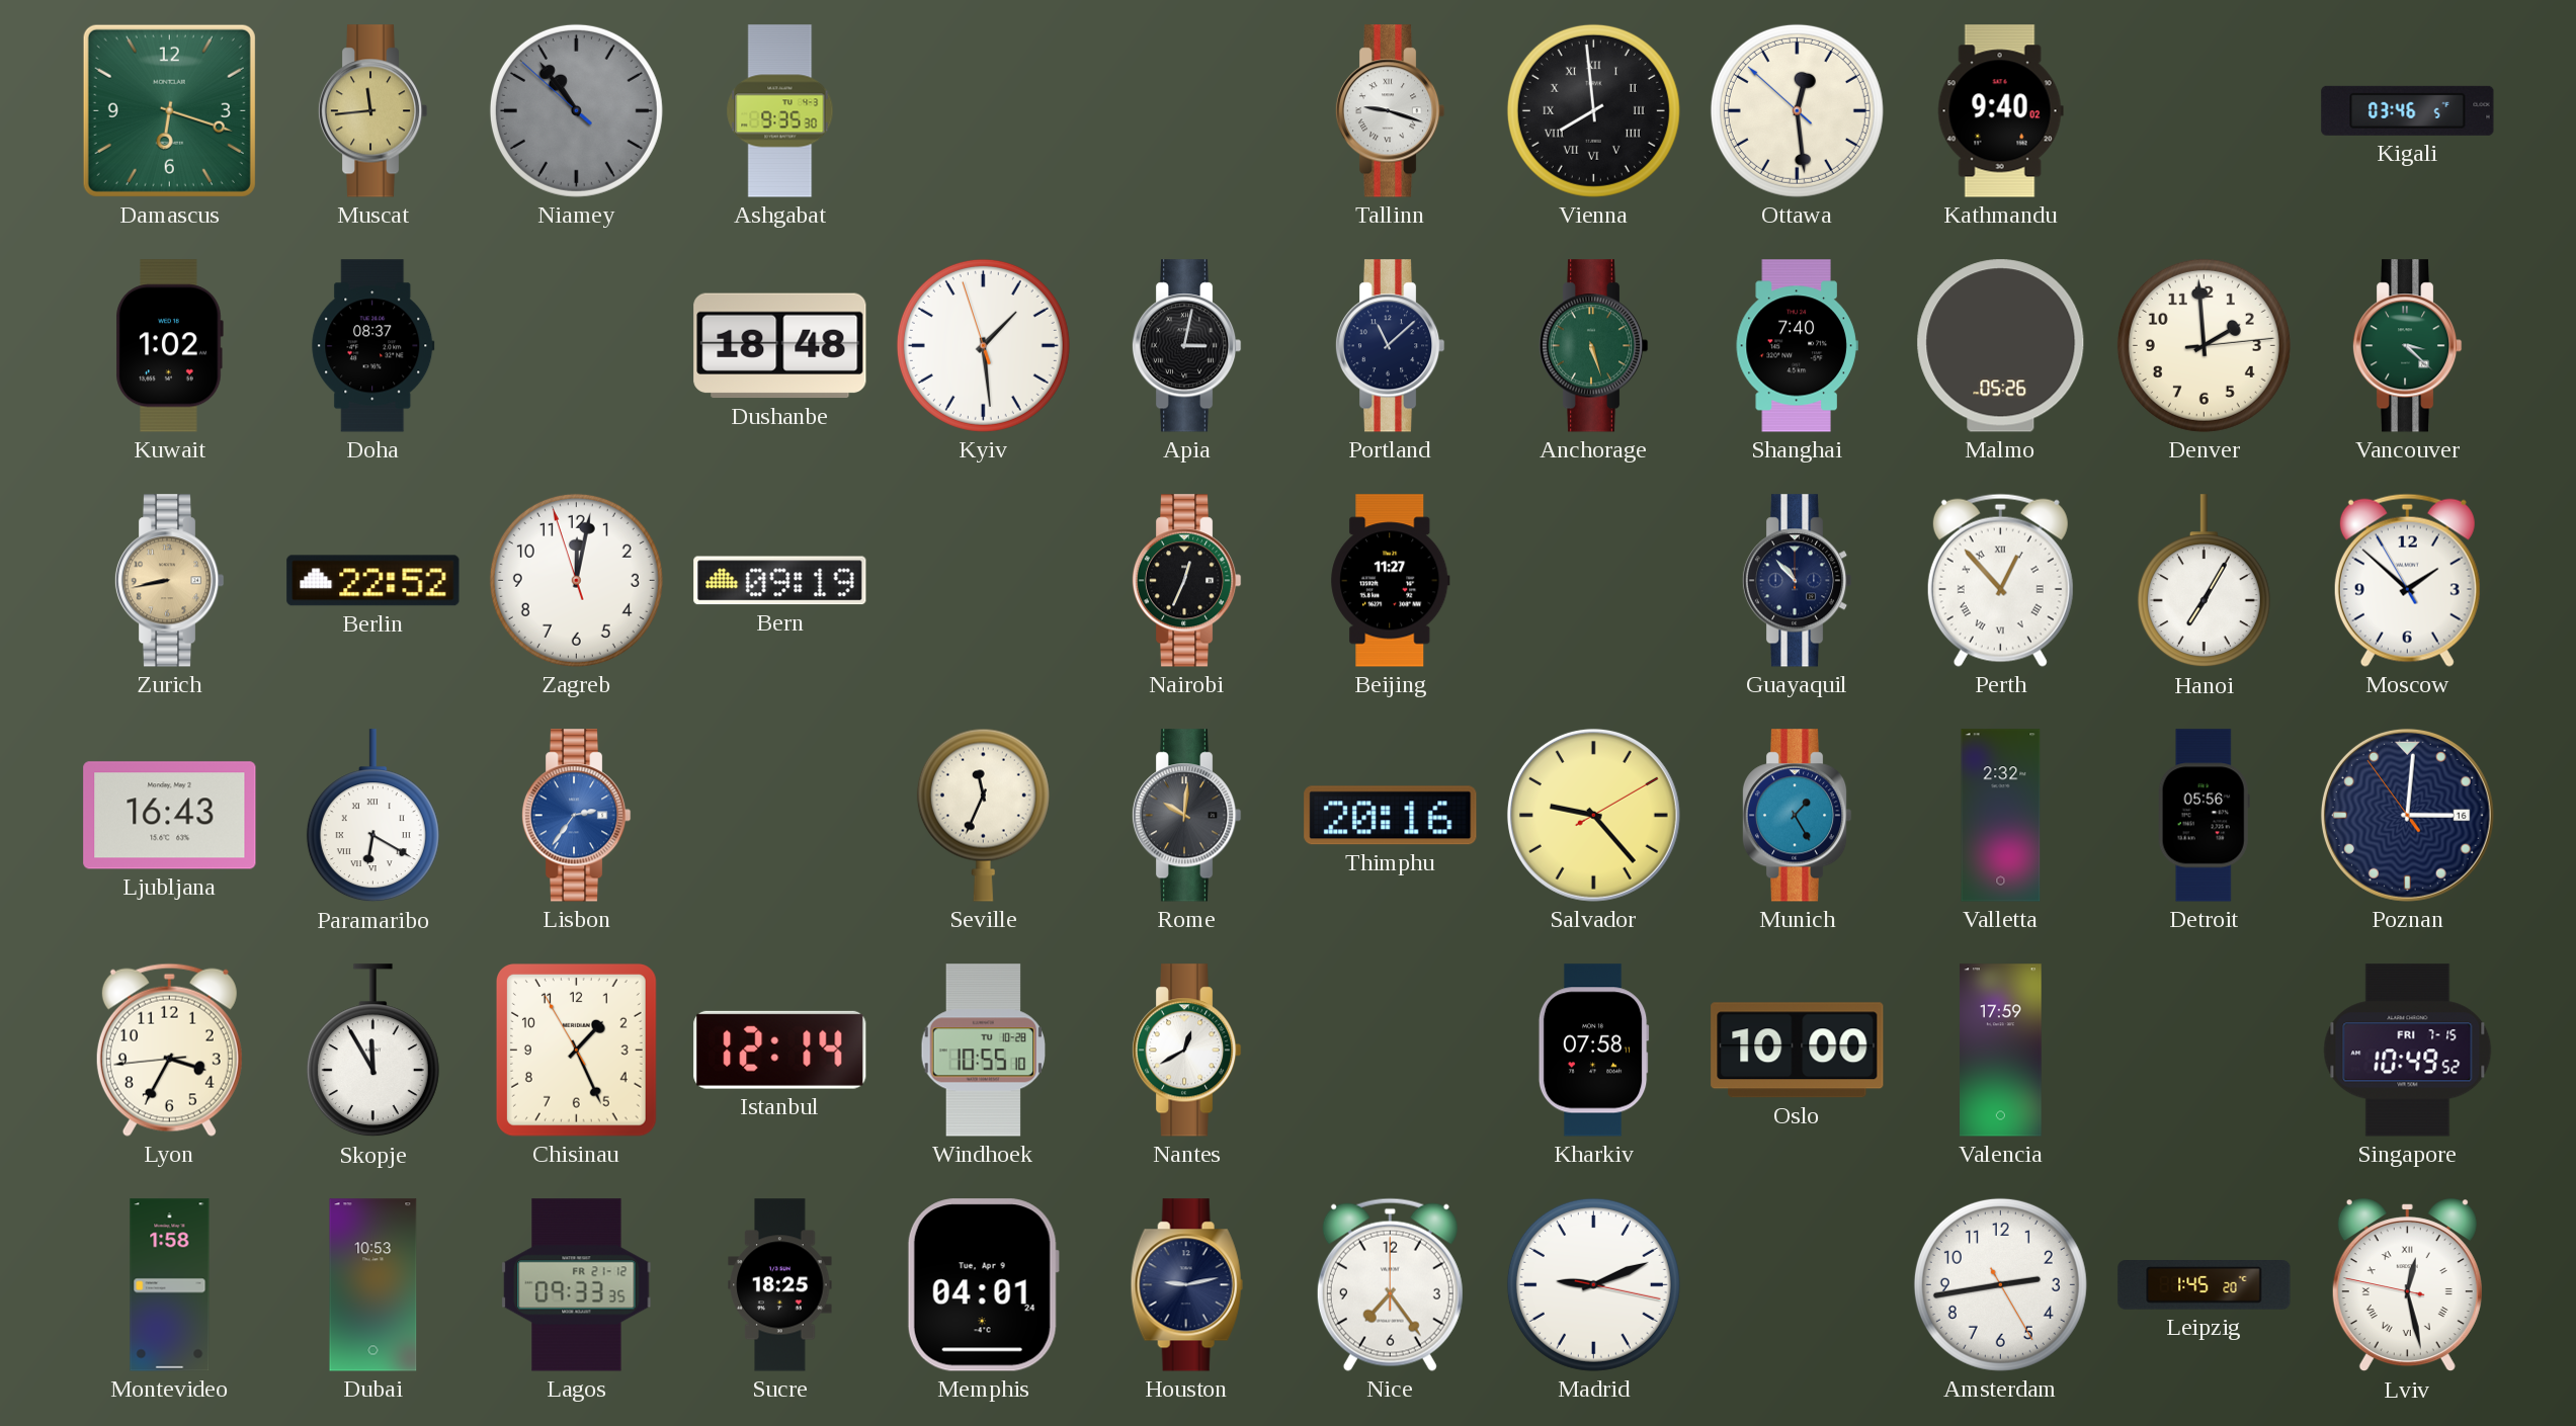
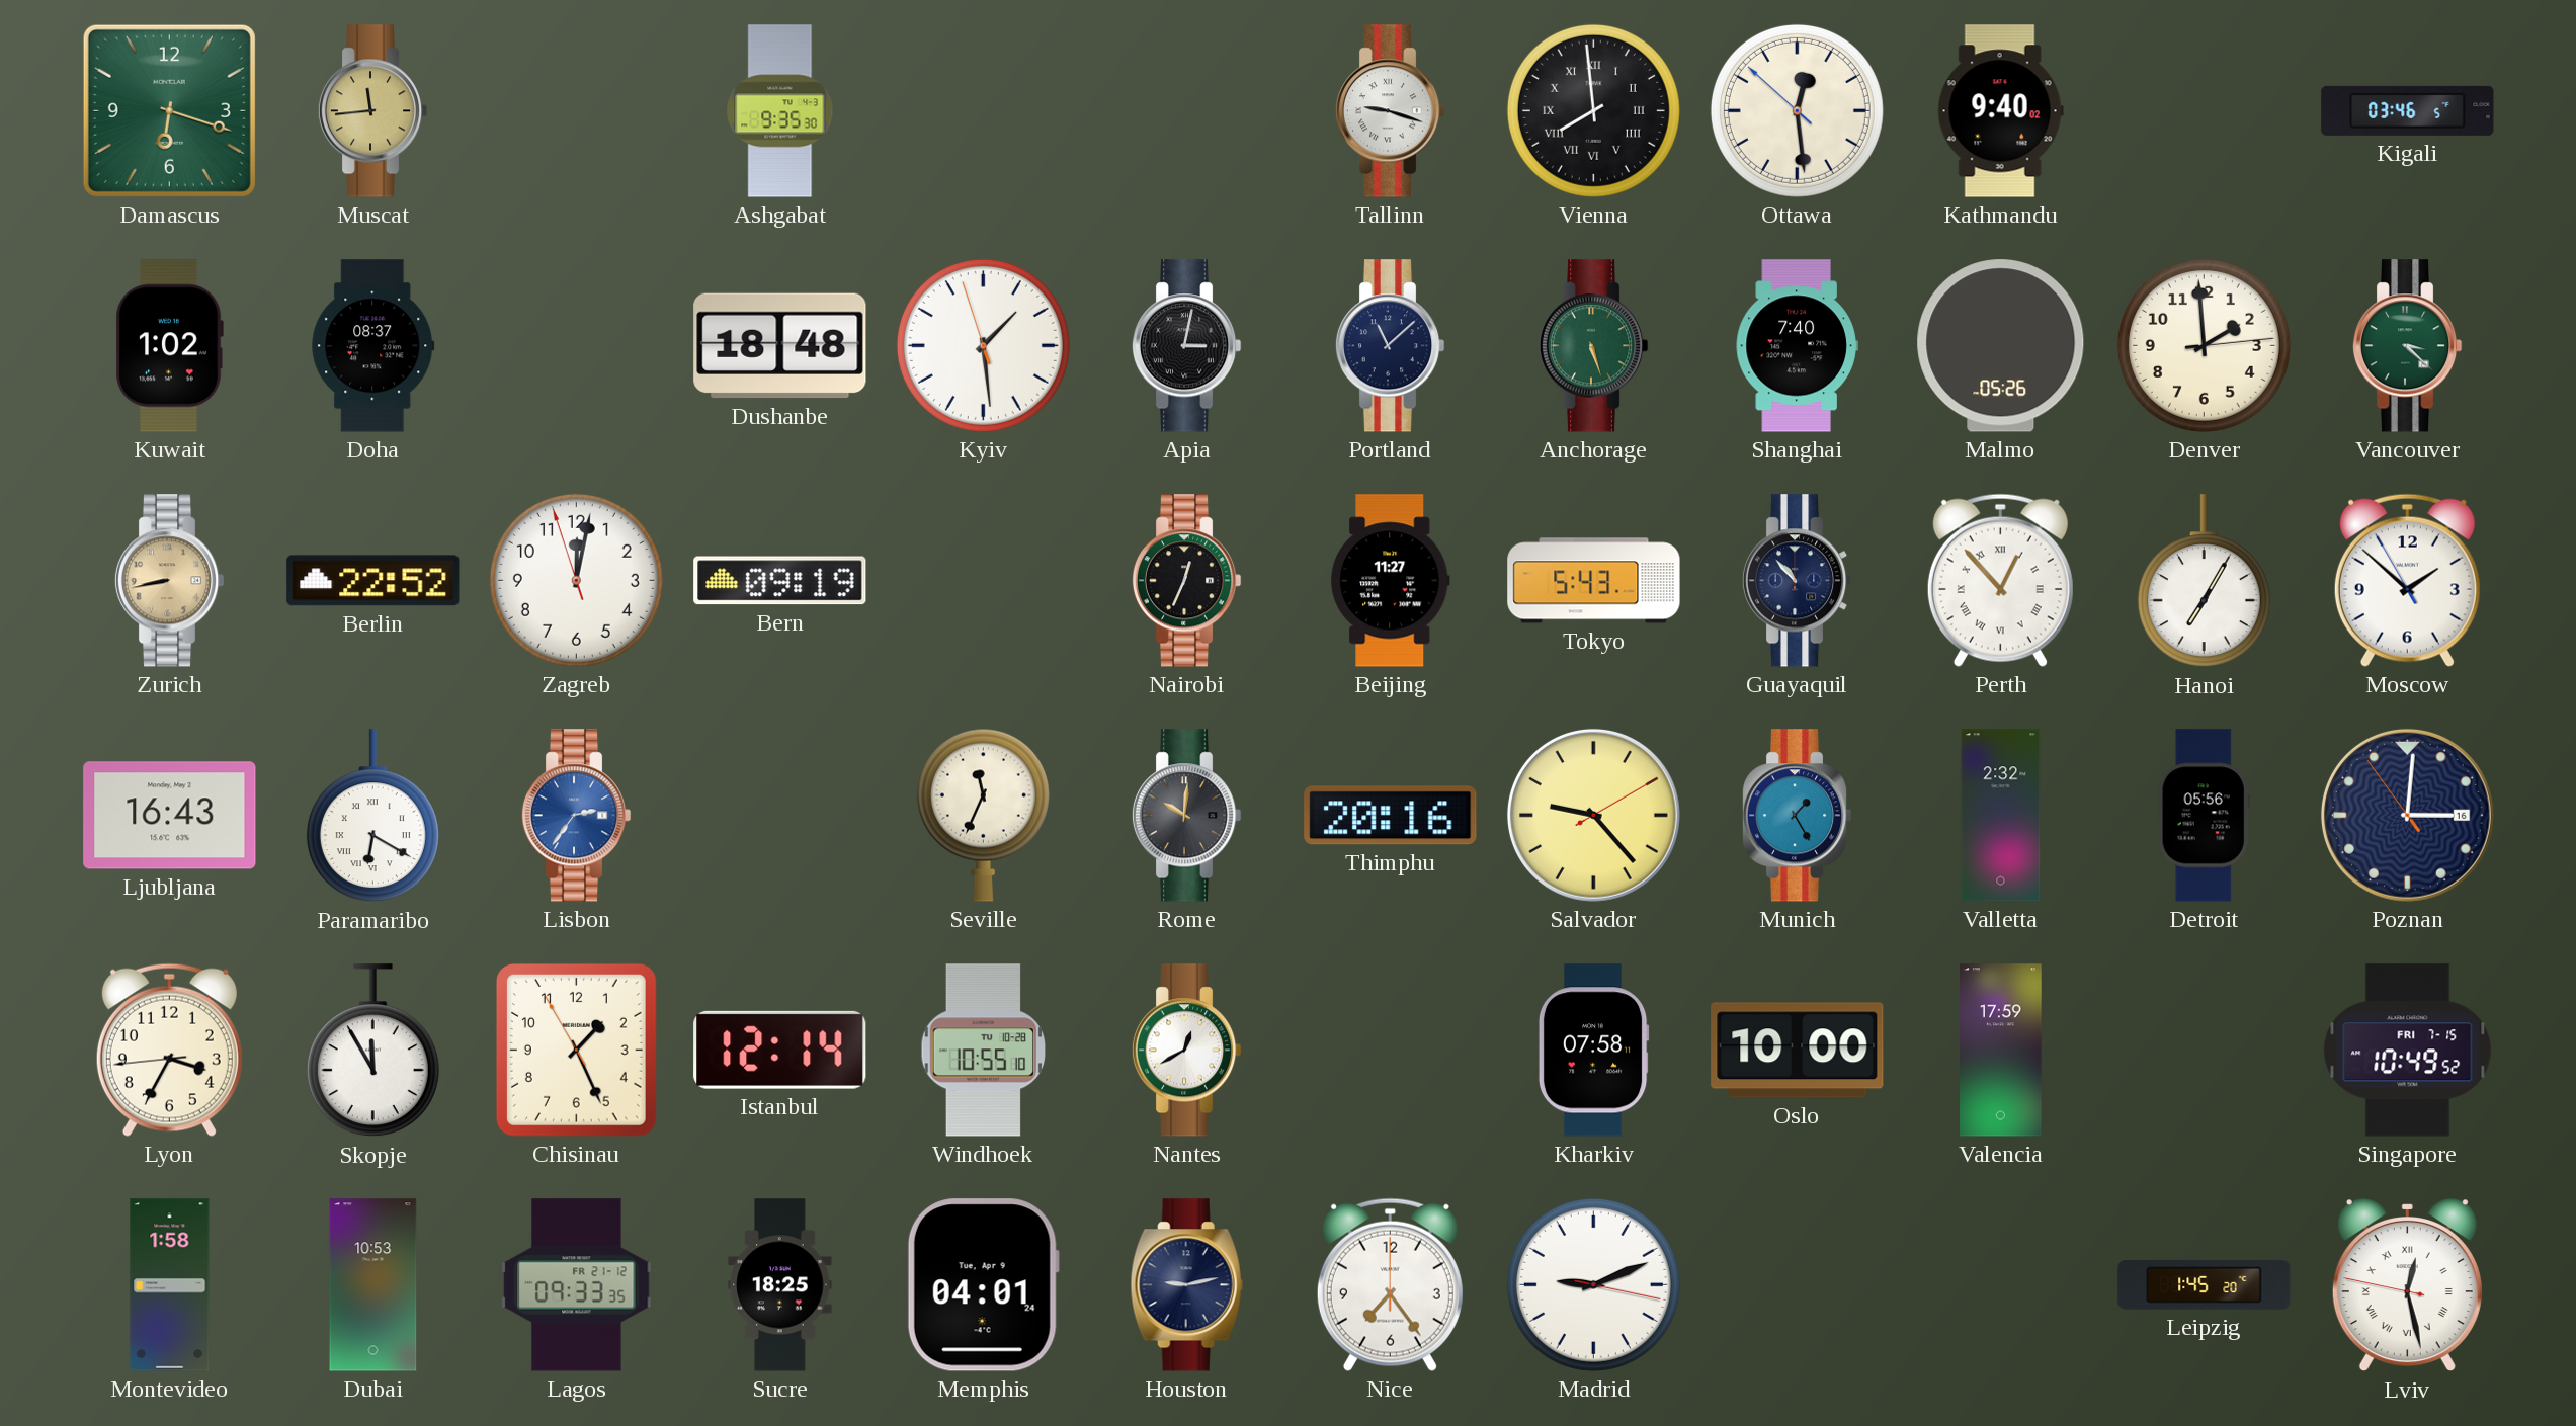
Niamey: 10:53 -> none (576, 110)
Tokyo: none -> 5:43 (1594, 581)
Amsterdam: 2:43 -> none (2000, 1284)
